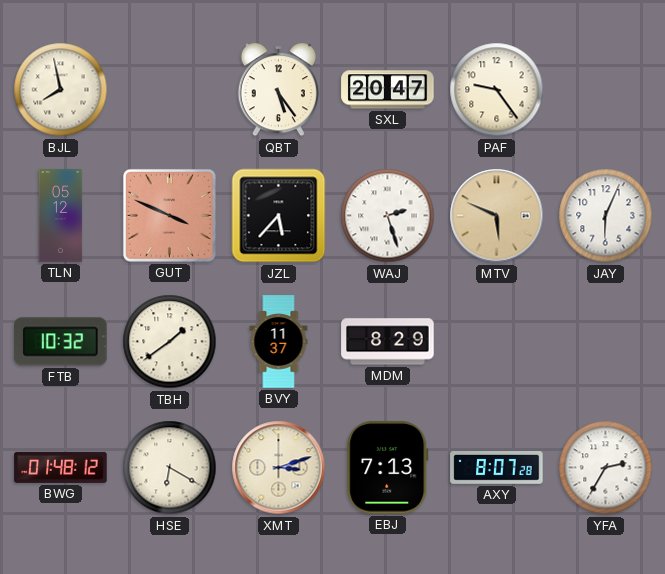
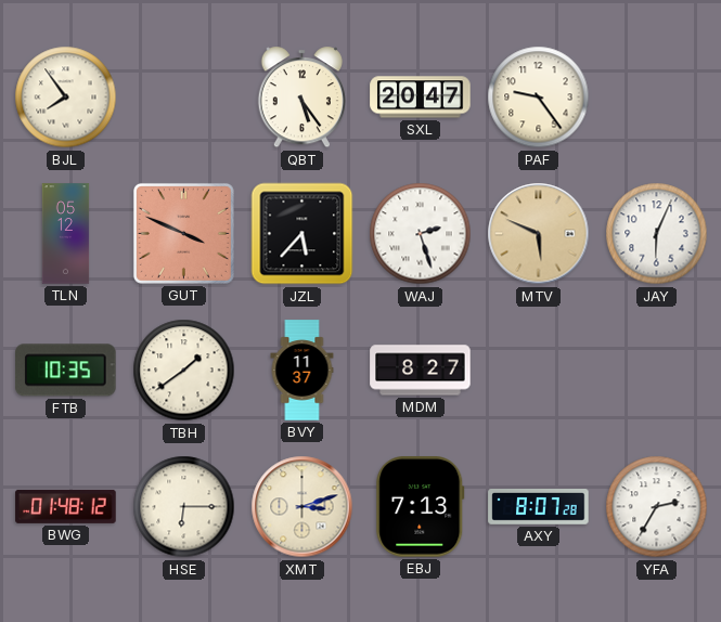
BJL: 7:58 -> 7:54 (66, 98)
FTB: 10:32 -> 10:35 (66, 371)
MDM: 8:29 -> 8:27 (421, 371)
HSE: 6:20 -> 6:15 (184, 507)
